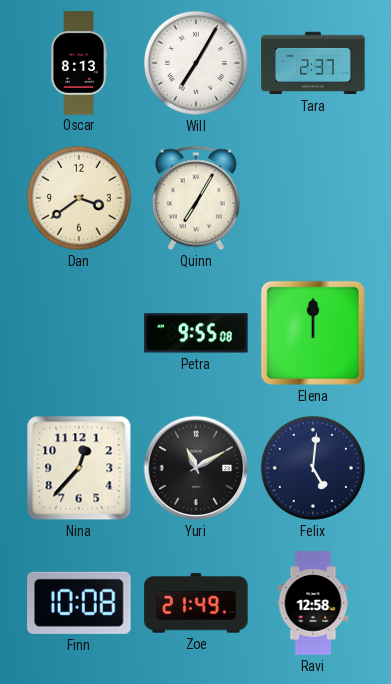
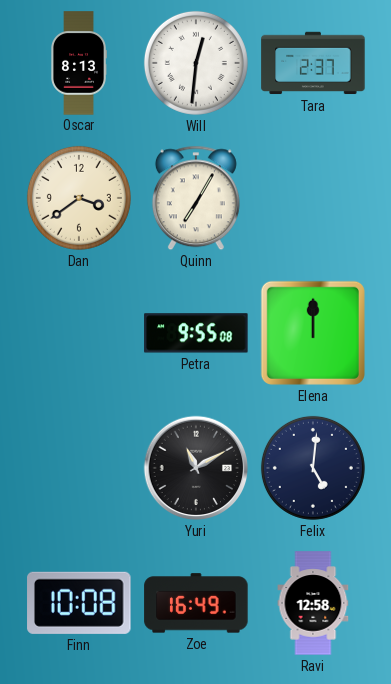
Will: 7:05 -> 12:31 (196, 63)
Nina: 12:37 -> none (79, 468)
Zoe: 21:49 -> 16:49 (196, 603)
